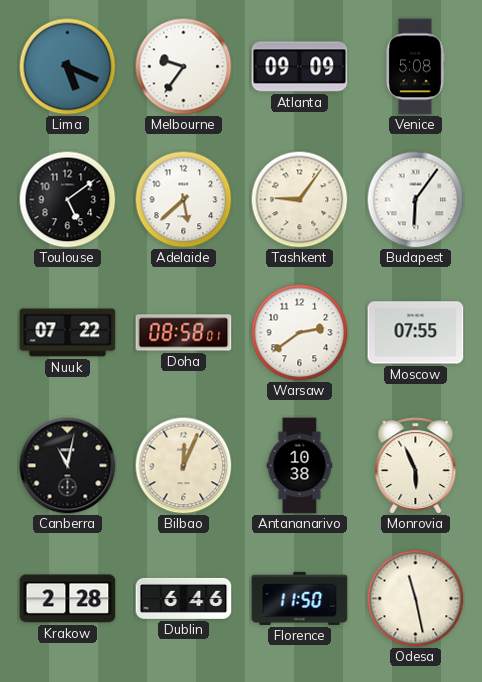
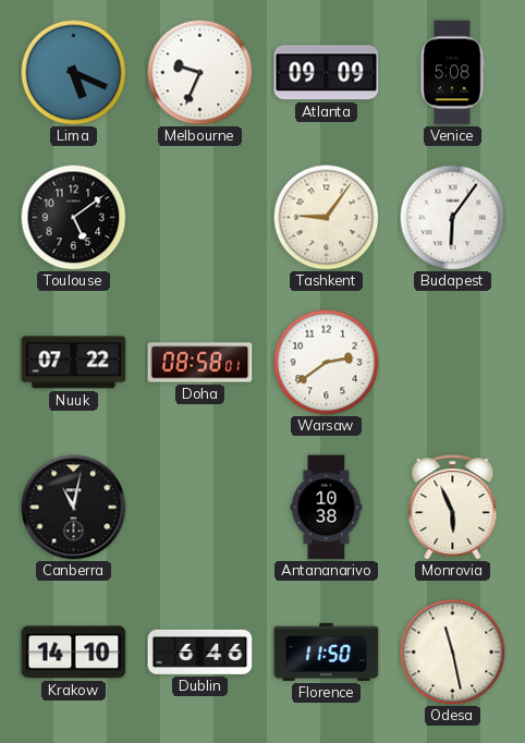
Melbourne: 9:36 -> 9:34 (199, 72)
Adelaide: 5:38 -> none (183, 199)
Moscow: 07:55 -> none (416, 333)
Bilbao: 12:04 -> none (183, 465)
Krakow: 2:28 -> 14:10 (74, 653)
